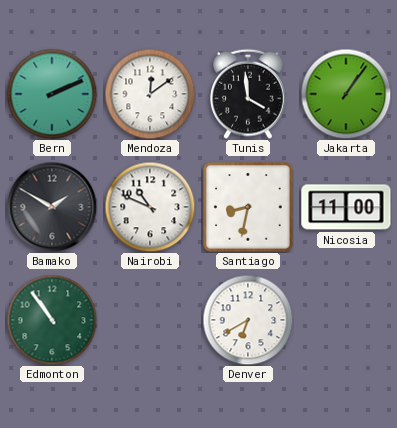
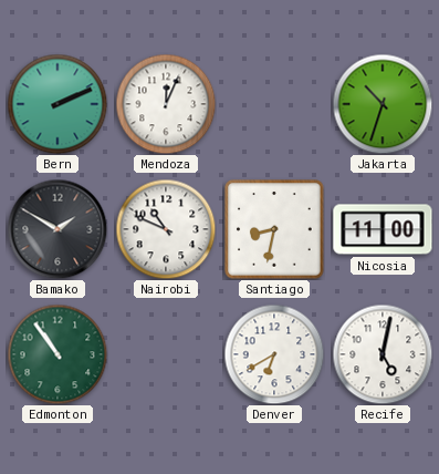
Mendoza: 12:09 -> 12:04 (166, 104)
Tunis: 3:59 -> none (249, 94)
Jakarta: 1:06 -> 10:33 (383, 104)
Recife: none -> 5:02 (383, 354)
